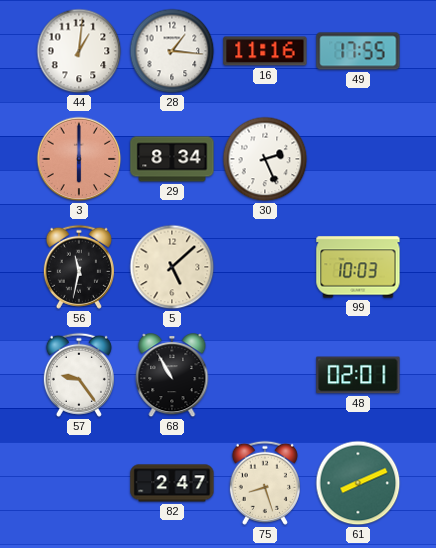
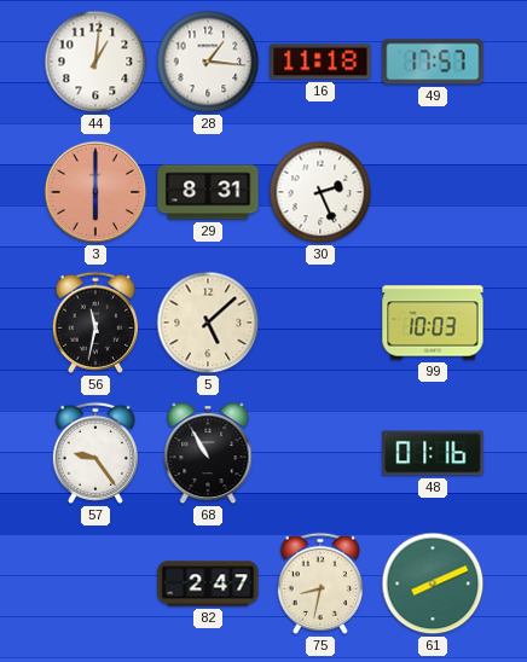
16: 11:16 -> 11:18 (320, 62)
49: 17:55 -> 17:57 (433, 62)
29: 8:34 -> 8:31 (208, 192)
48: 02:01 -> 01:16 (433, 453)
75: 8:27 -> 8:32 (320, 583)
